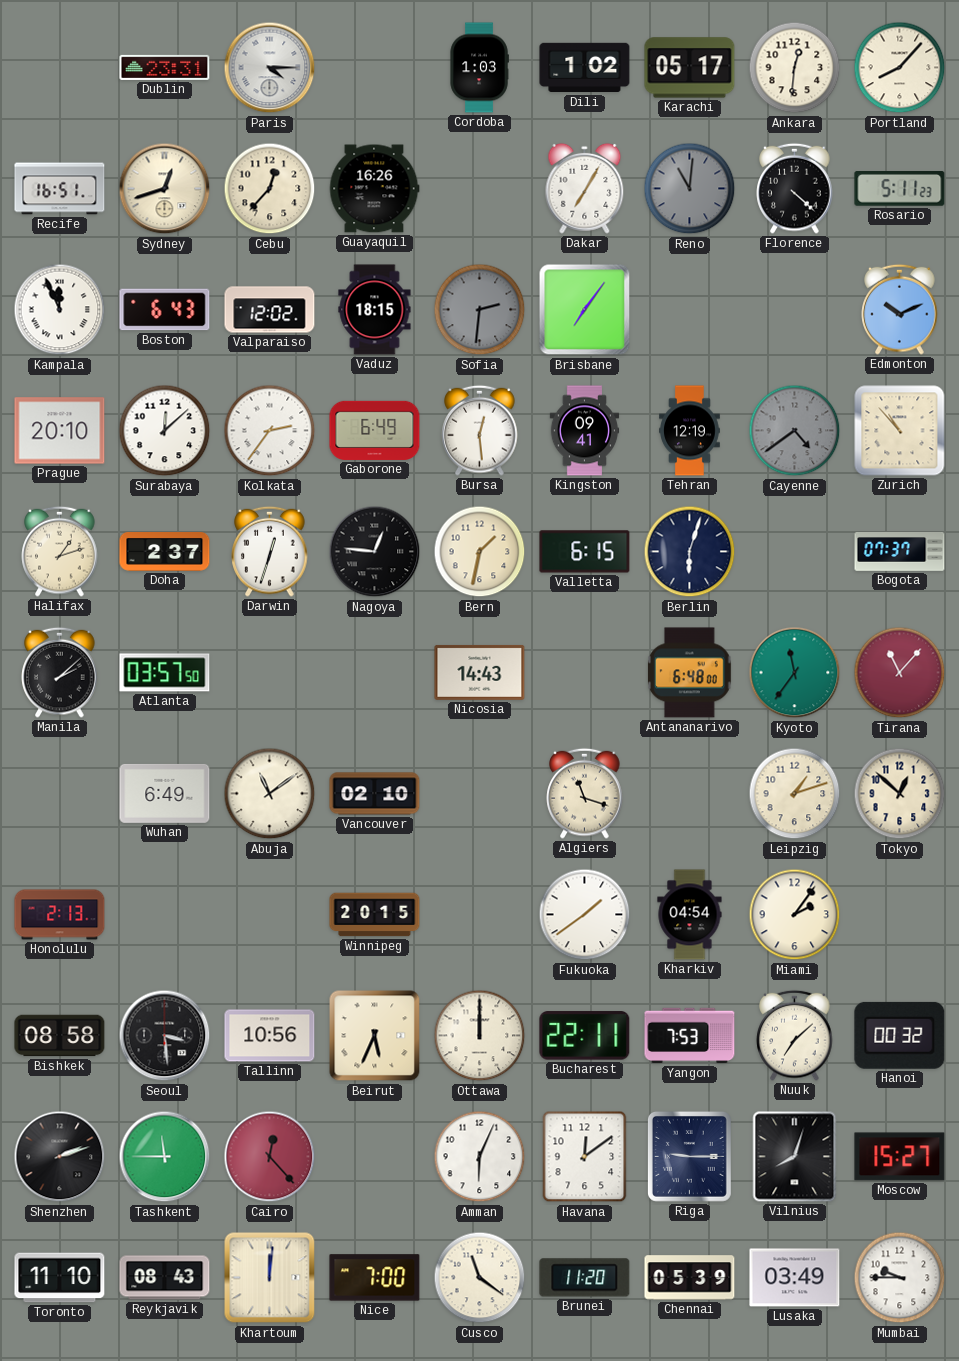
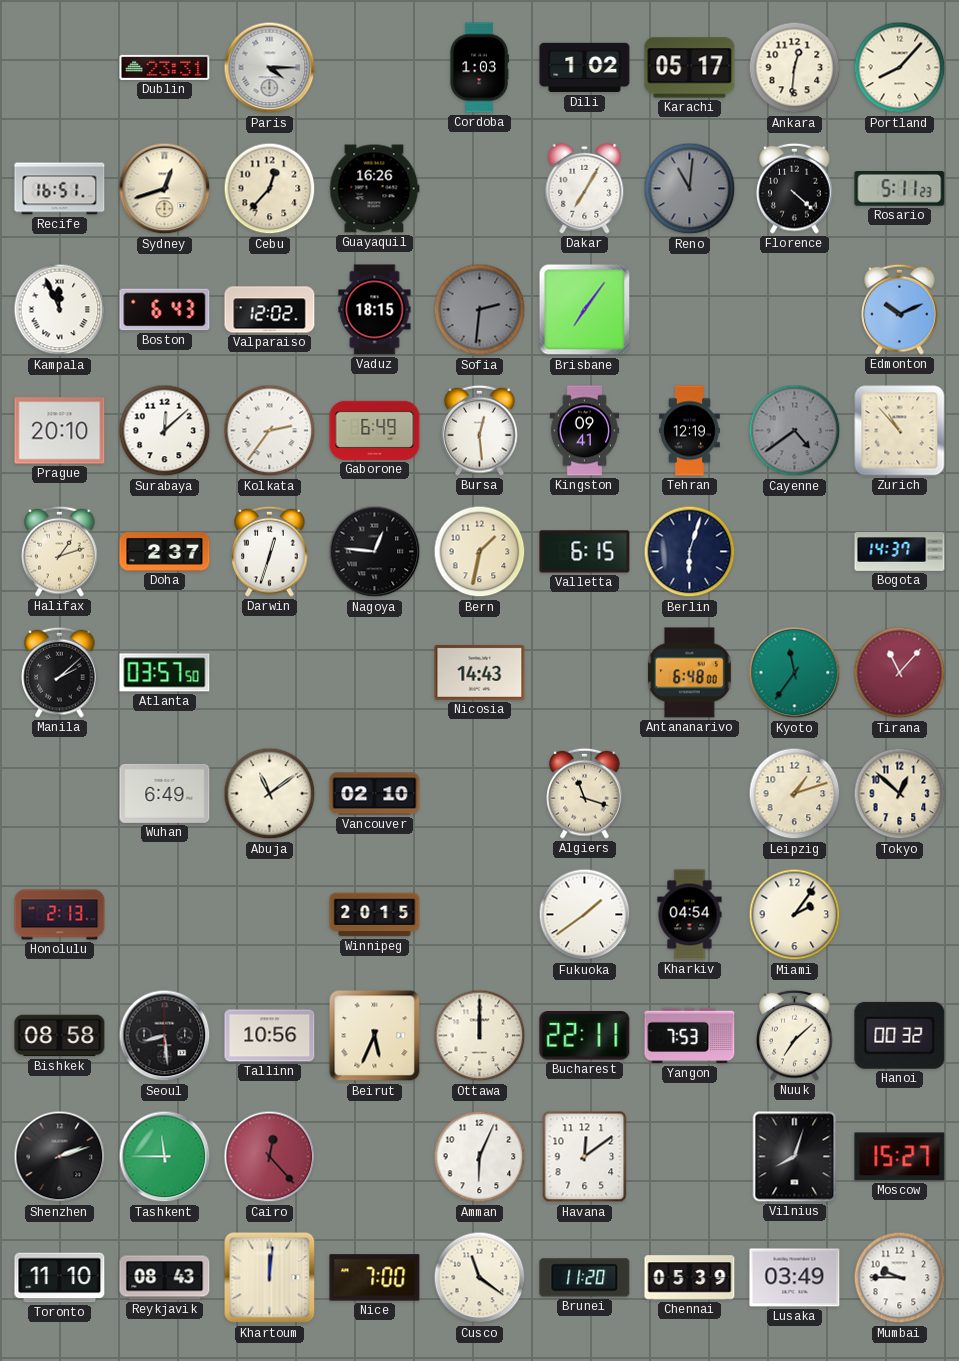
Bogota: 07:37 -> 14:37 (900, 552)
Seoul: 3:29 -> 8:29 (165, 1036)
Riga: 9:15 -> none (689, 1156)
